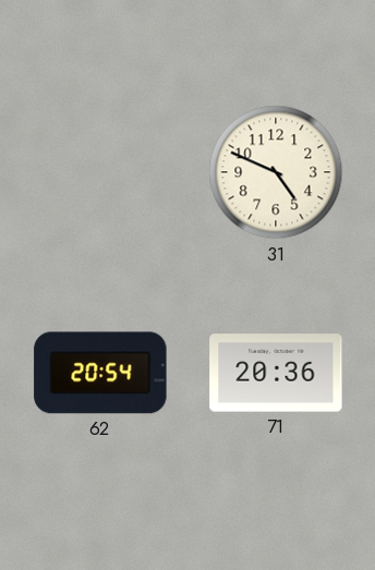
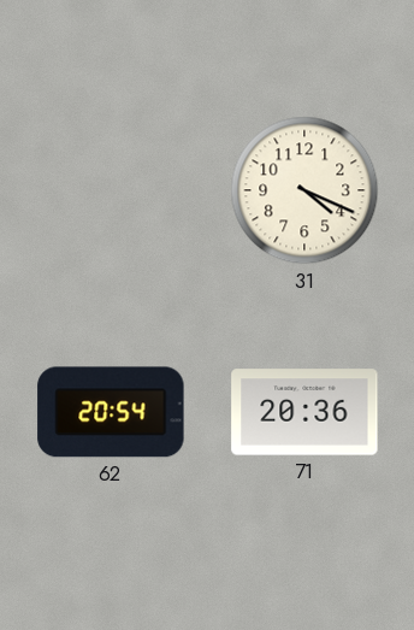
31: 4:49 -> 4:19 (304, 190)
